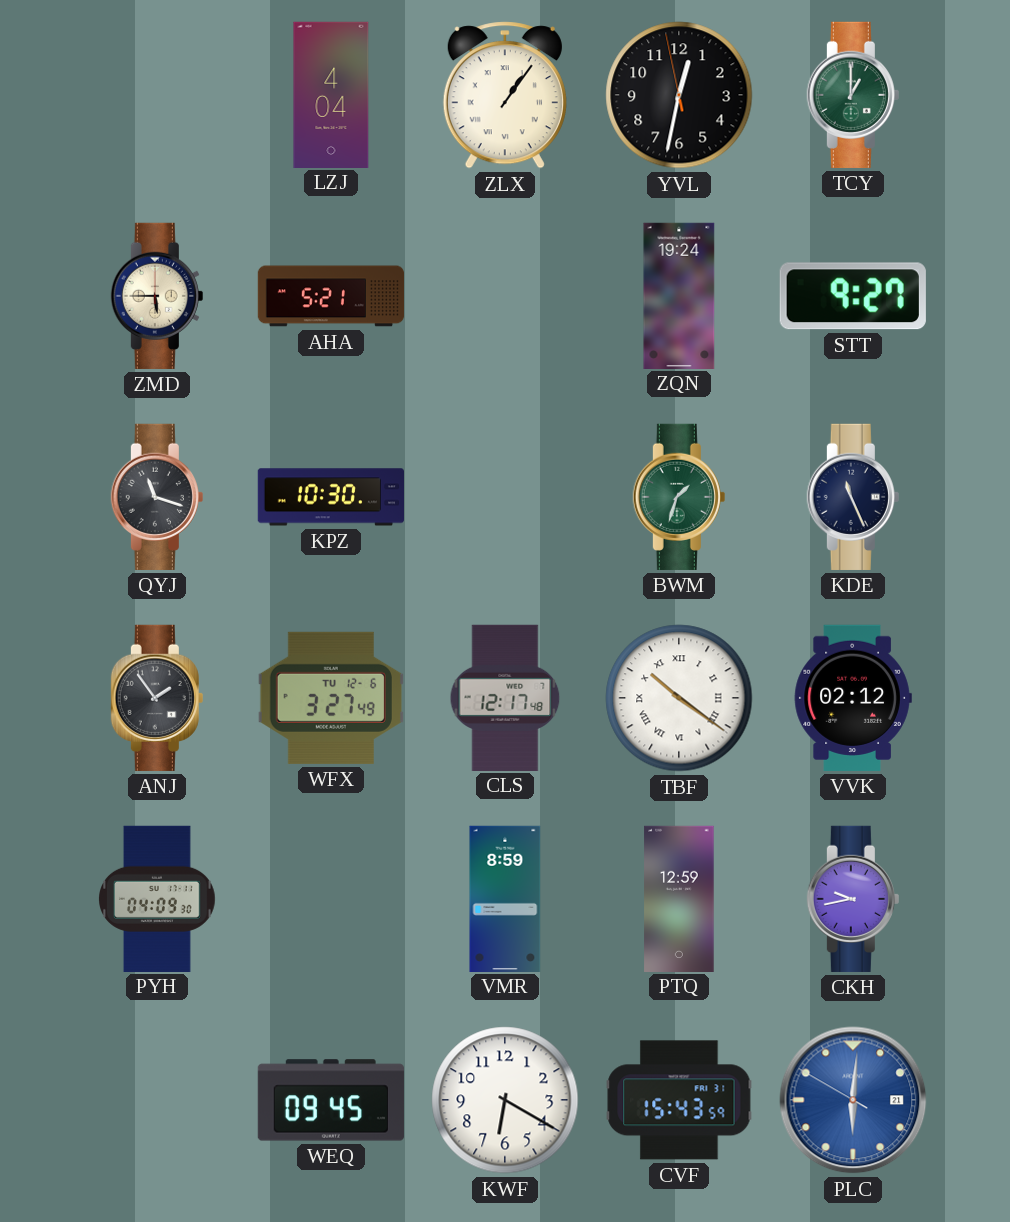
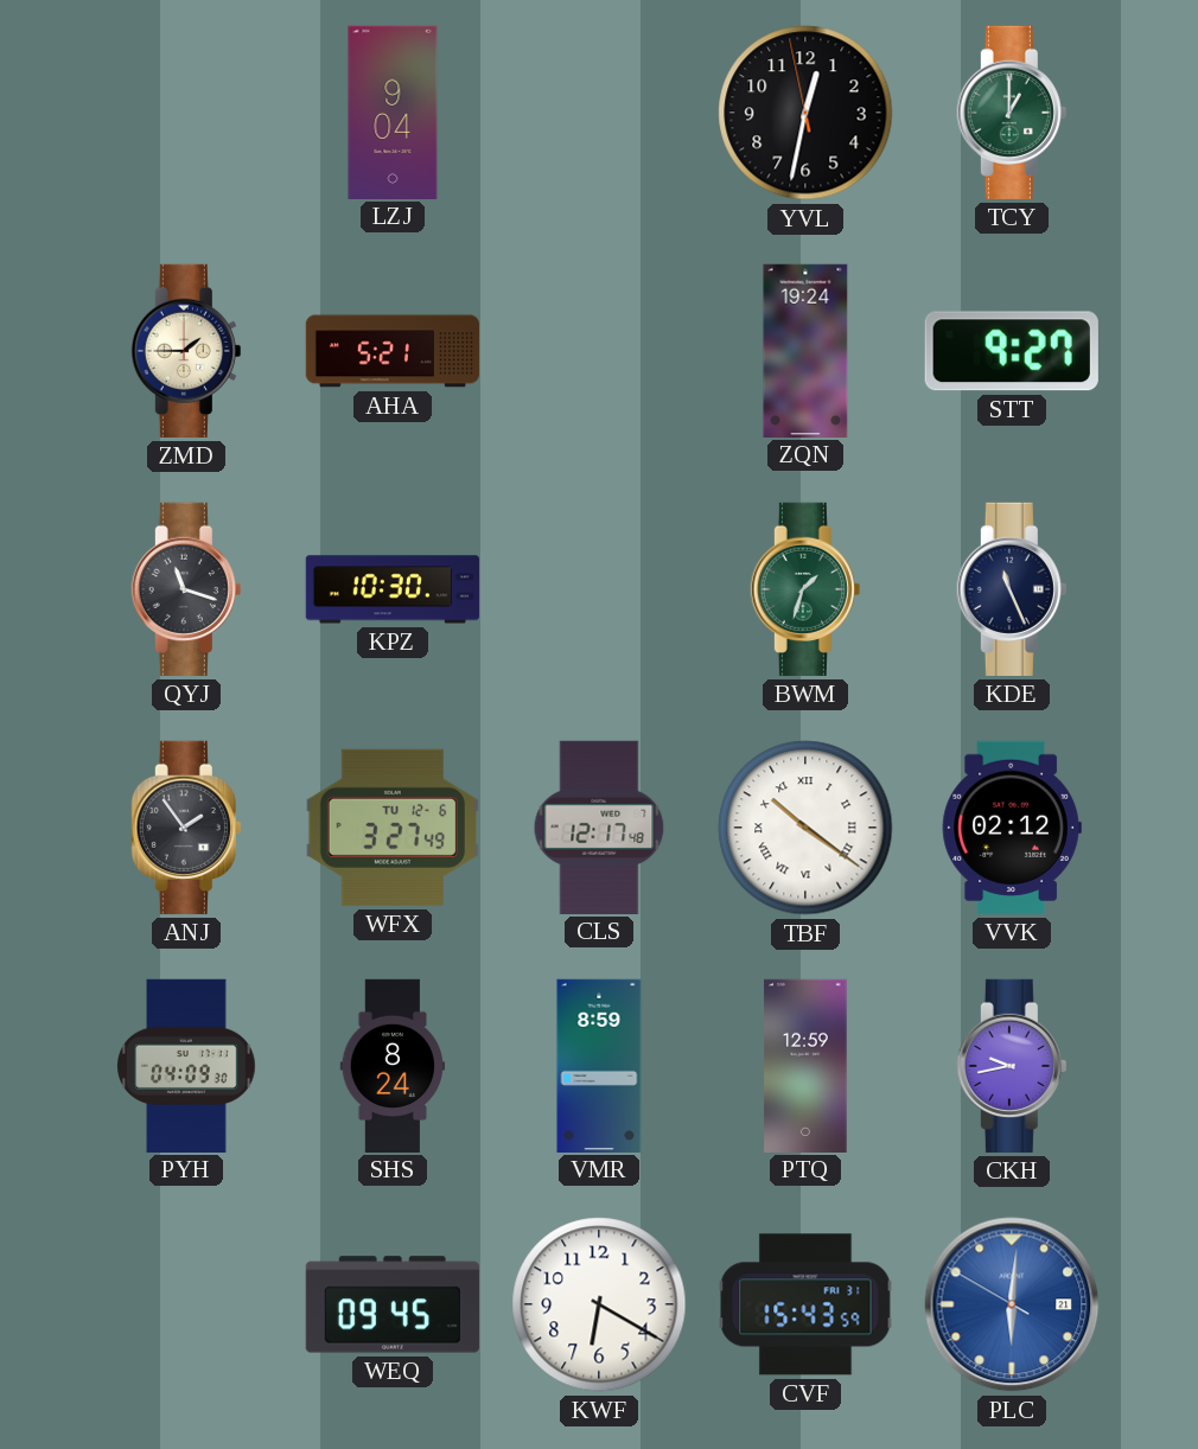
LZJ: 4:04 -> 9:04 (393, 111)
ZLX: 1:06 -> none (505, 95)
ZMD: 5:45 -> 1:45 (186, 351)
SHS: none -> 8:24 (391, 1065)
